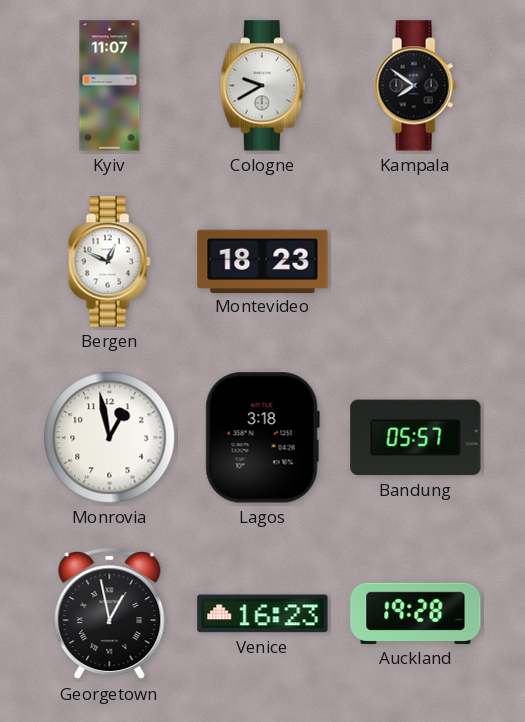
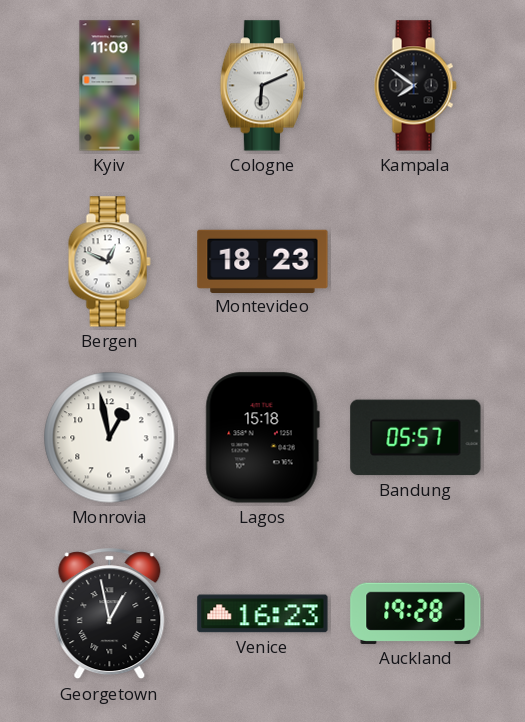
Kyiv: 11:07 -> 11:09 (110, 86)
Cologne: 9:40 -> 6:11 (262, 86)
Lagos: 3:18 -> 15:18 (262, 438)
